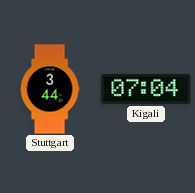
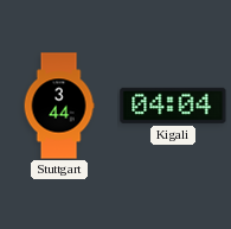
Kigali: 07:04 -> 04:04 (173, 106)
